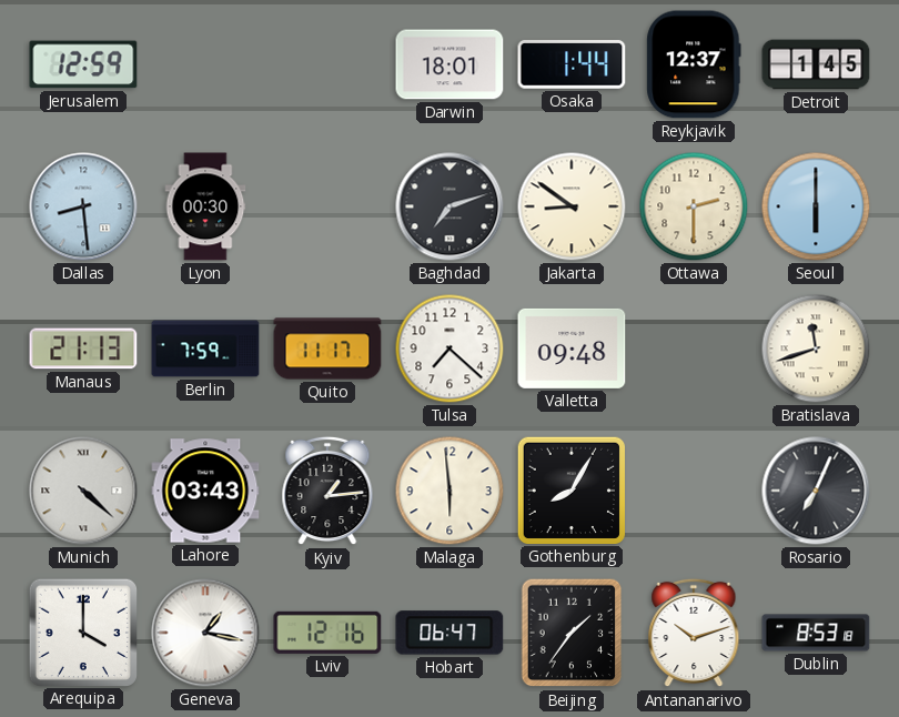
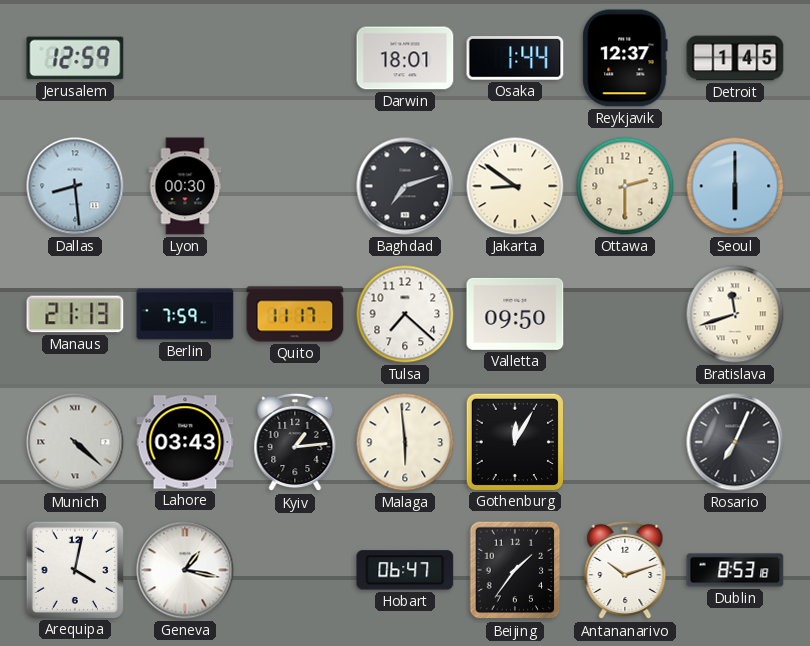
Valletta: 09:48 -> 09:50 (515, 314)
Gothenburg: 8:05 -> 12:05 (514, 441)
Arequipa: 4:00 -> 4:02 (74, 569)
Lviv: 12:16 -> none (327, 633)
